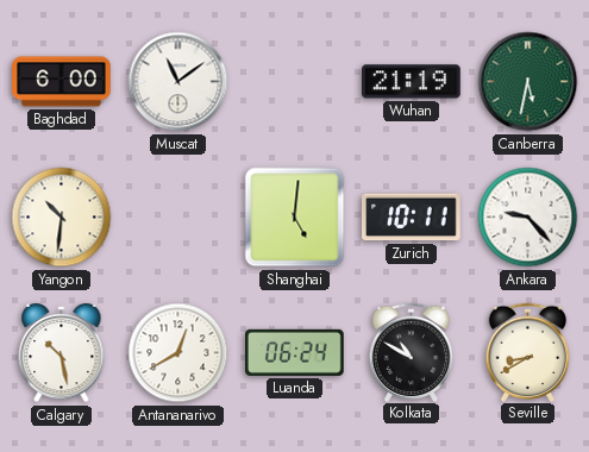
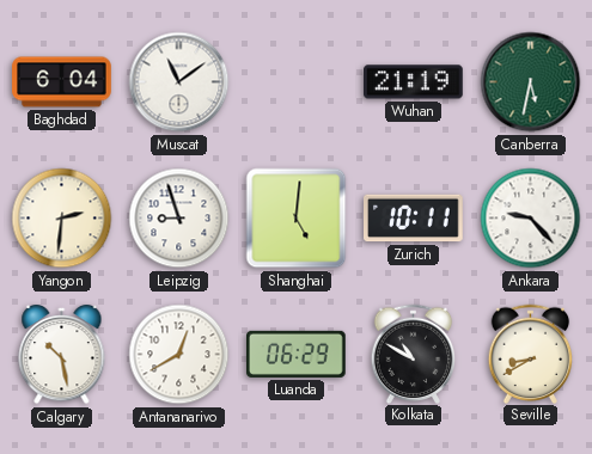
Baghdad: 6:00 -> 6:04 (62, 82)
Yangon: 10:31 -> 2:31 (62, 219)
Leipzig: none -> 8:57 (179, 219)
Luanda: 06:24 -> 06:29 (297, 354)
